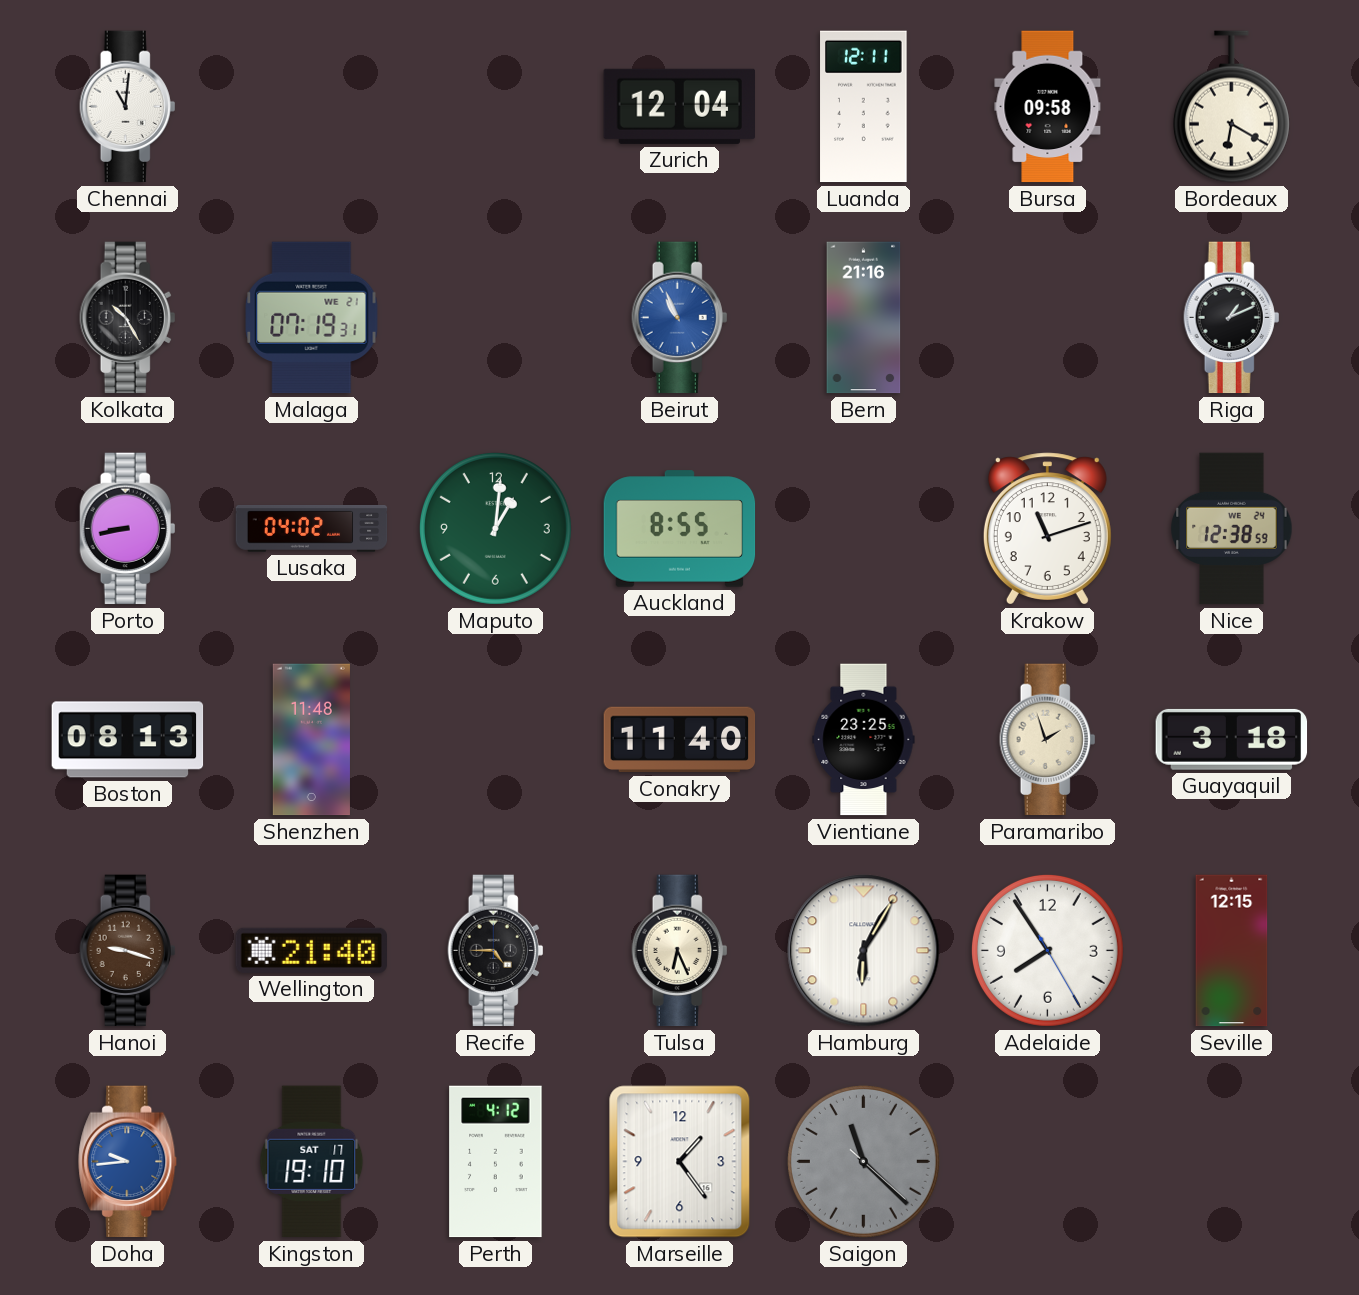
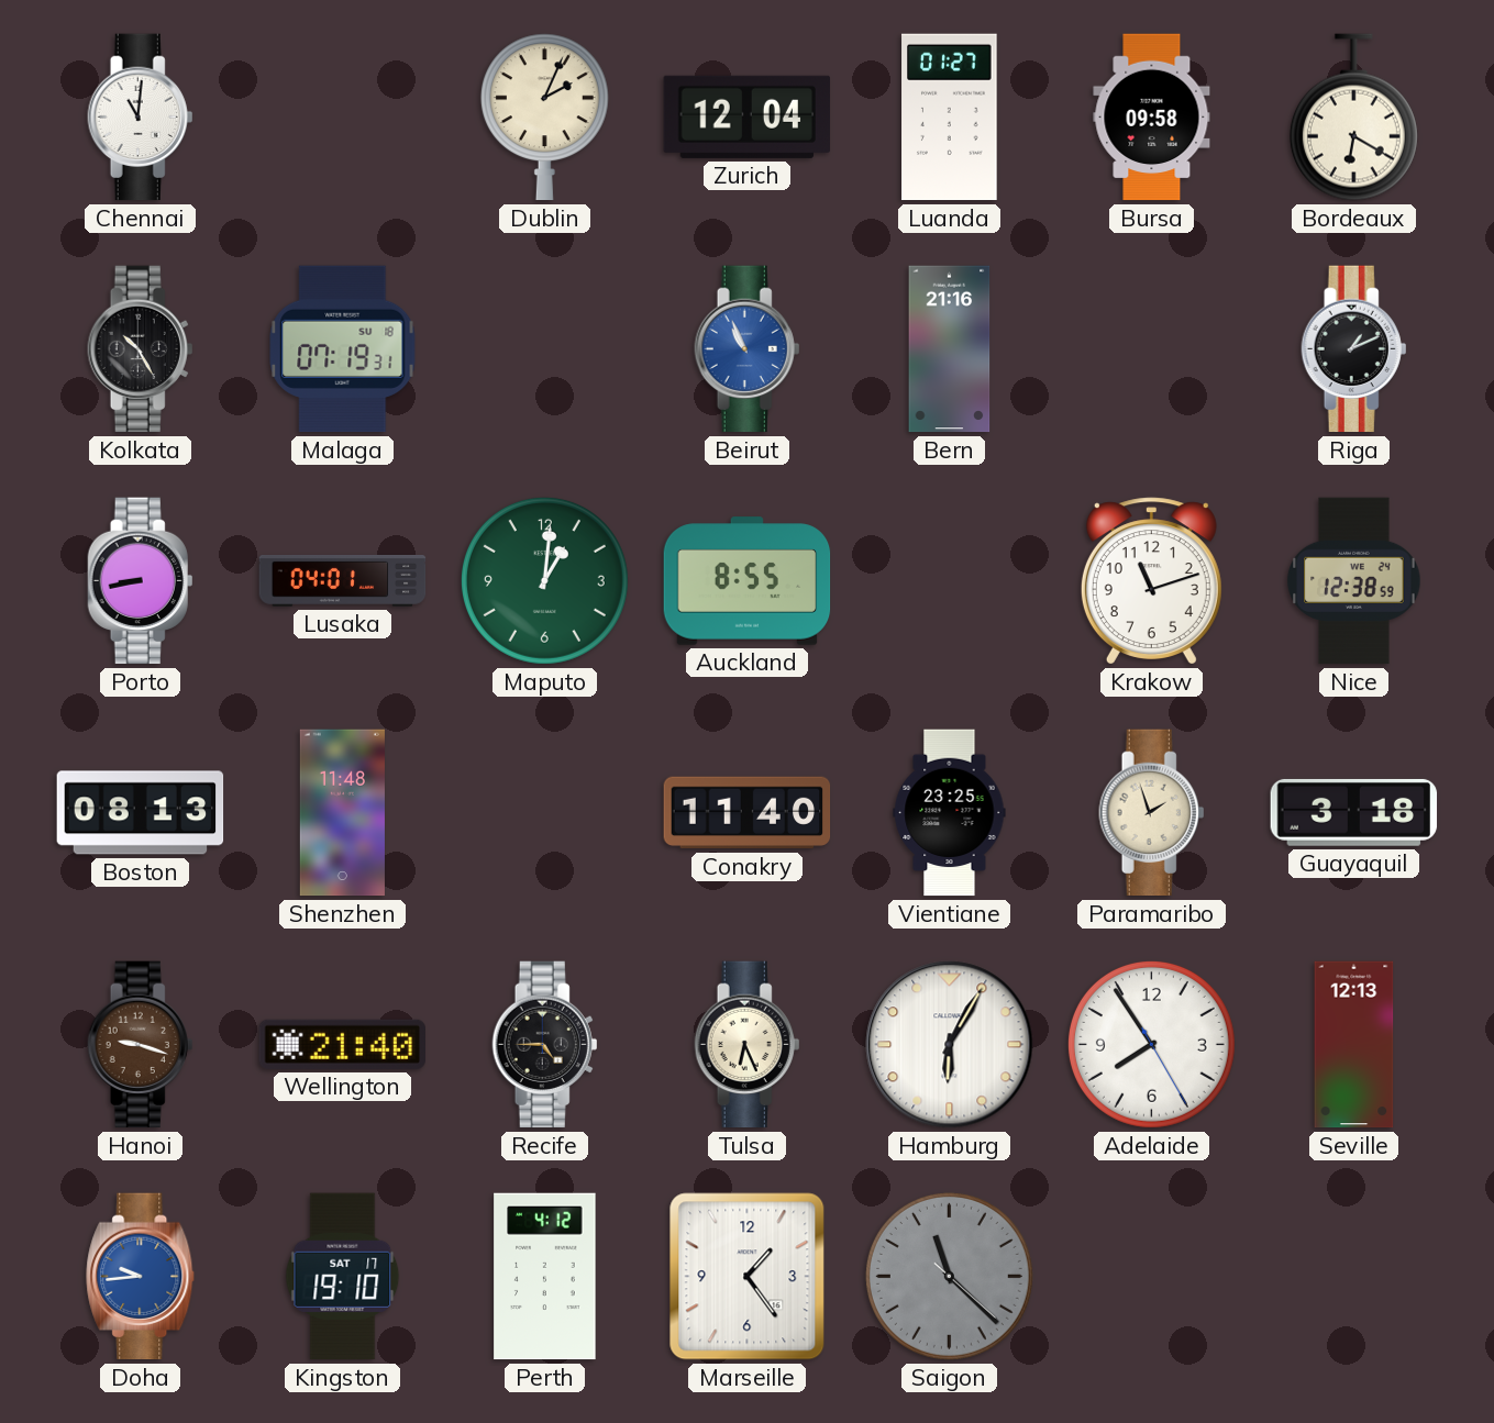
Dublin: none -> 2:04 (544, 118)
Luanda: 12:11 -> 01:27 (950, 118)
Malaga date: WE 21 -> SU 18 (343, 349)
Lusaka: 04:02 -> 04:01 (343, 581)
Seville: 12:15 -> 12:13 (1354, 1045)
